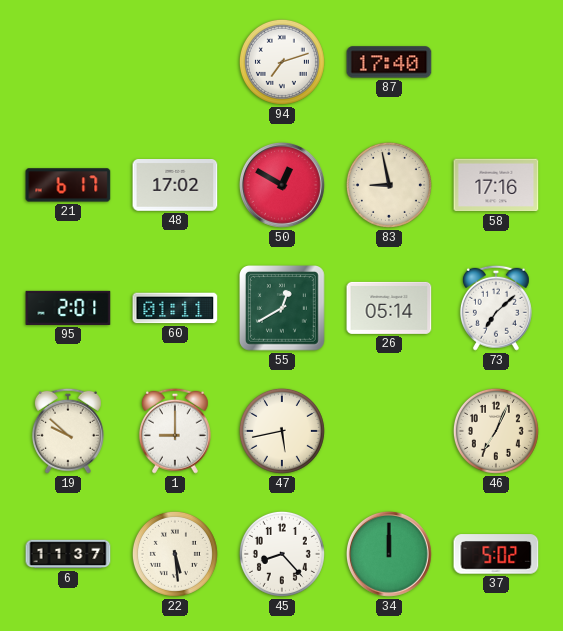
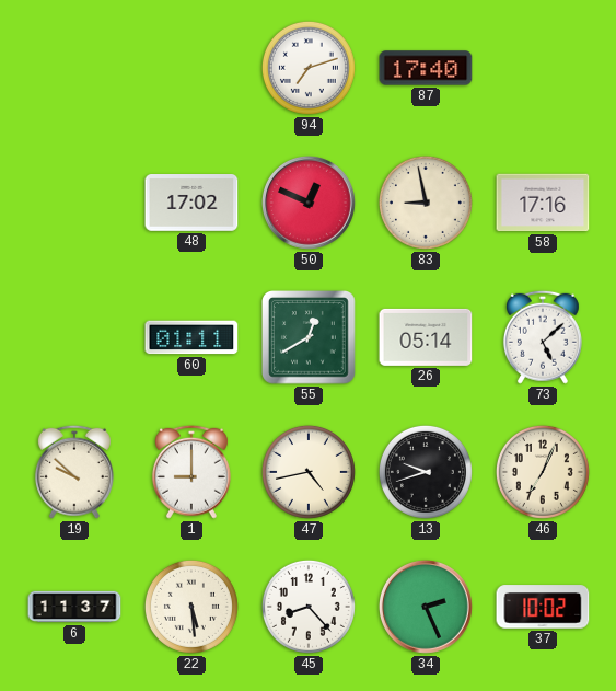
21: 6:17 -> none (68, 185)
50: 12:50 -> 12:49 (309, 203)
95: 2:01 -> none (68, 308)
73: 7:08 -> 5:08 (543, 337)
47: 5:43 -> 4:43 (309, 472)
13: none -> 9:42 (426, 472)
34: 12:00 -> 2:26 (426, 607)
37: 5:02 -> 10:02 (543, 607)
